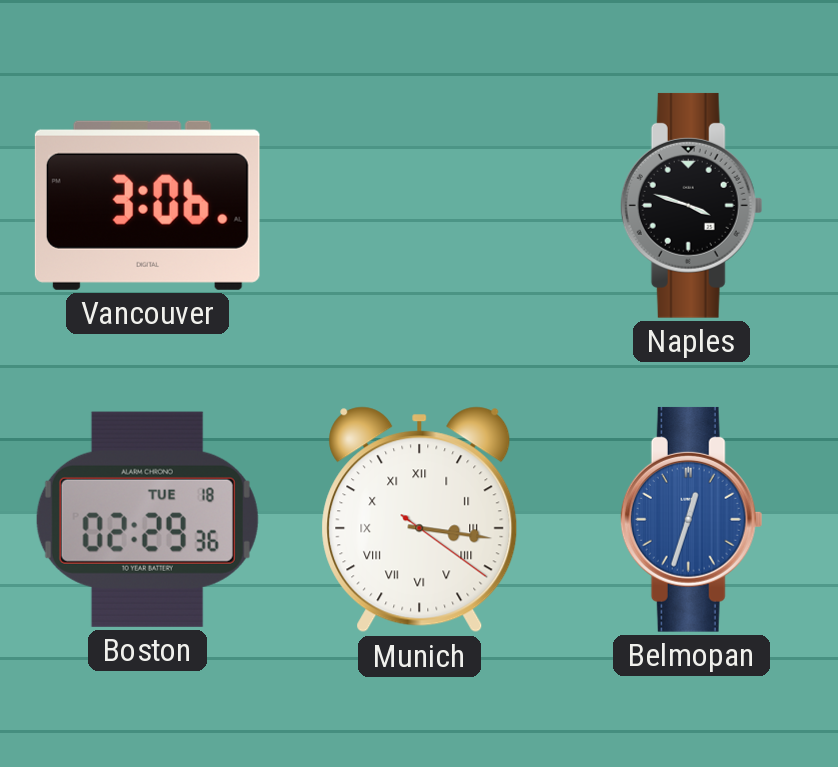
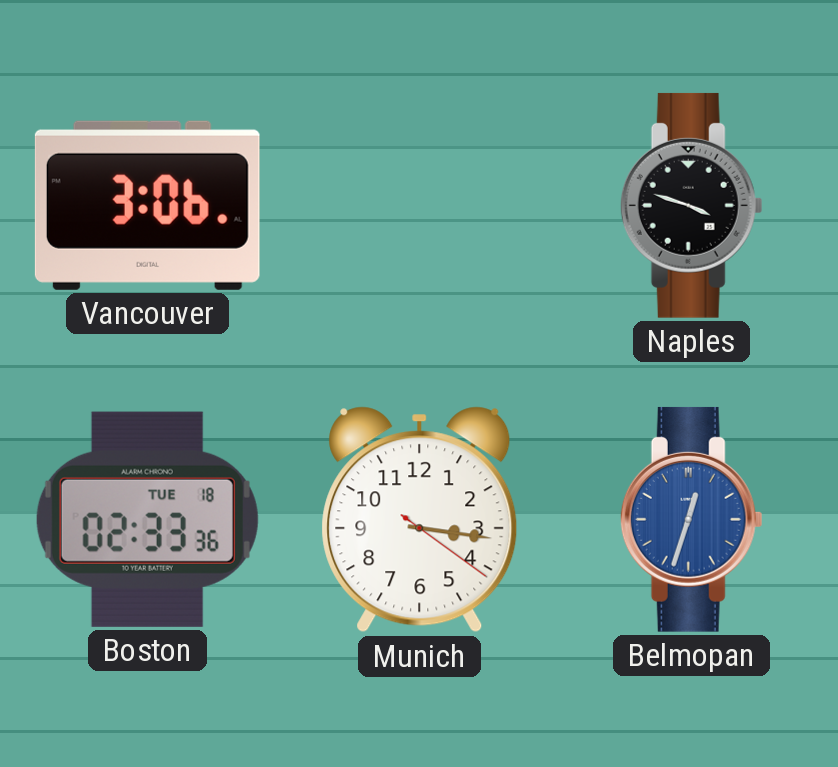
Boston: 02:29 -> 02:33 (147, 519)
Munich numerals: Roman -> Arabic (420, 520)
